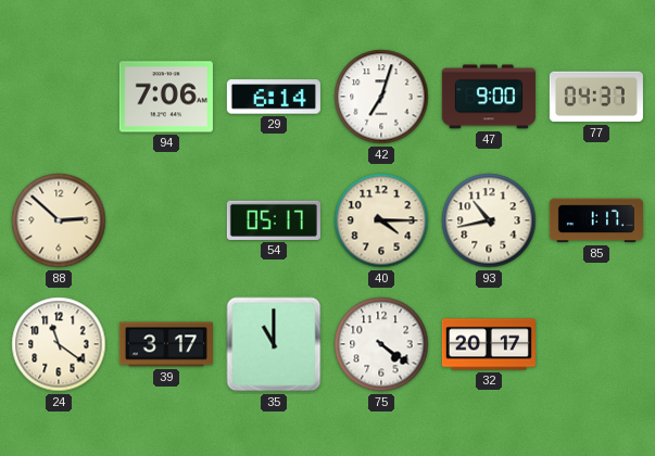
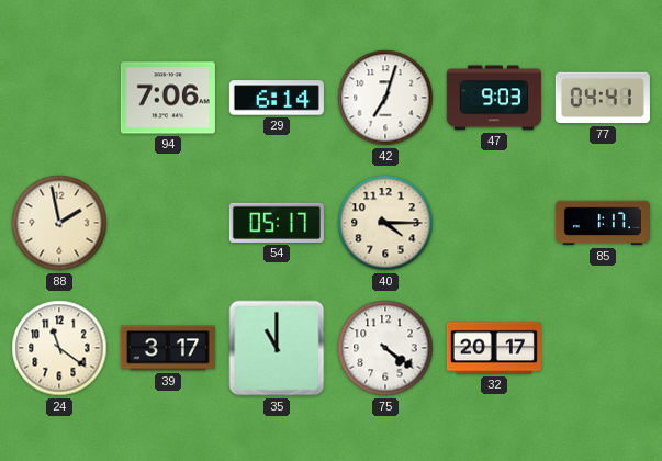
47: 9:00 -> 9:03 (494, 98)
77: 04:37 -> 04:41 (603, 98)
88: 2:52 -> 1:58 (59, 223)
93: 10:43 -> none (489, 220)
